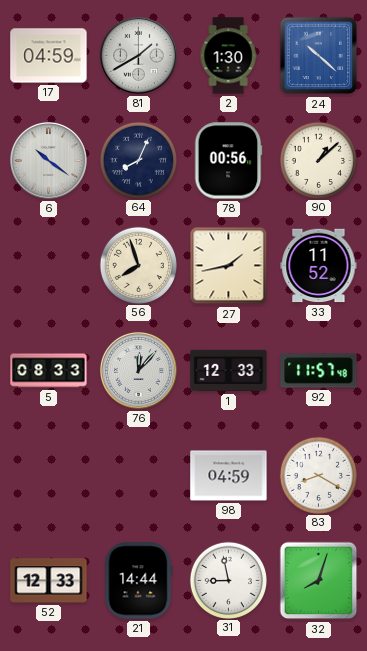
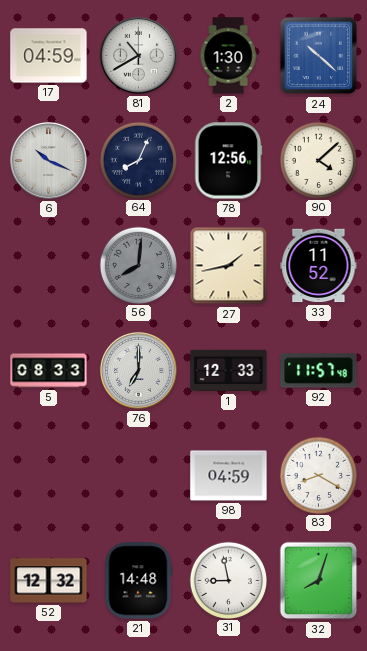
81: 1:40 -> 10:40 (138, 55)
6: 10:21 -> 10:19 (48, 160)
78: 00:56 -> 12:56 (228, 161)
90: 1:08 -> 4:08 (318, 160)
56: 7:57 -> 8:01 (138, 265)
56 dial: cream -> grey (138, 265)
76: 12:07 -> 7:00 (138, 370)
52: 12:33 -> 12:32 (49, 581)
21: 14:44 -> 14:48 (139, 581)
